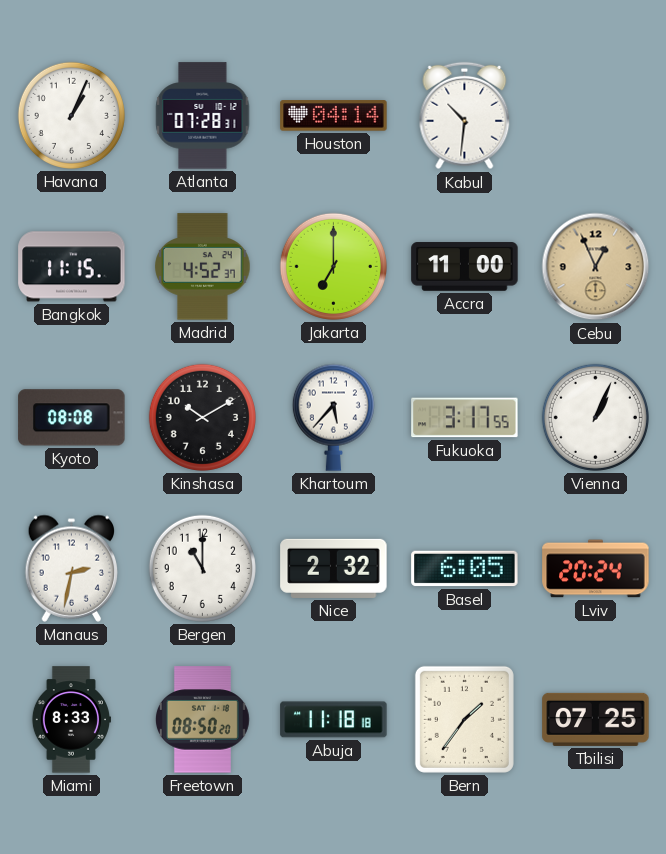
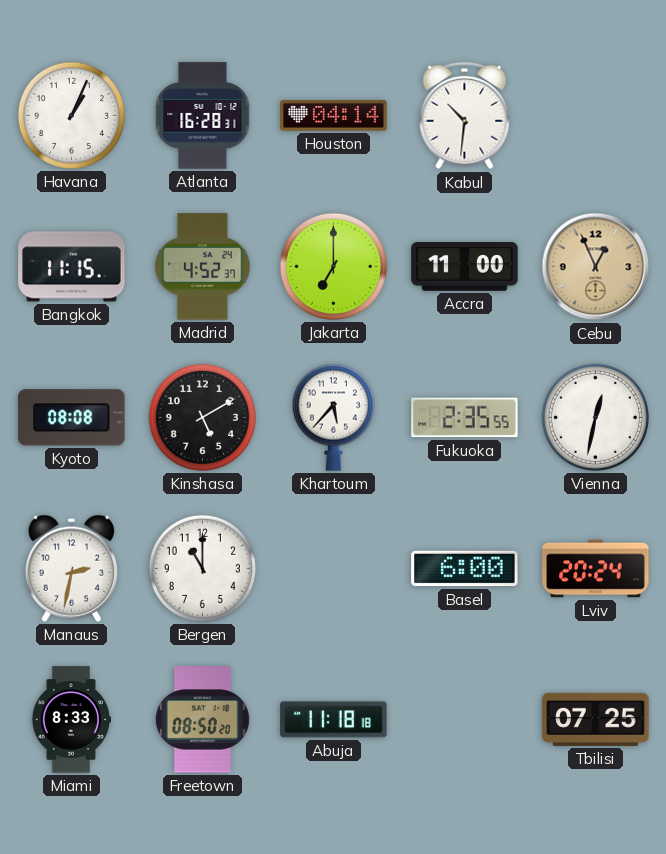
Atlanta: 07:28 -> 16:28 (203, 116)
Kinshasa: 10:10 -> 5:10 (202, 417)
Fukuoka: 3:17 -> 2:35 (465, 418)
Vienna: 1:04 -> 12:32 (595, 417)
Nice: 2:32 -> none (334, 568)
Basel: 6:05 -> 6:00 (465, 569)
Bern: 1:36 -> none (464, 719)
